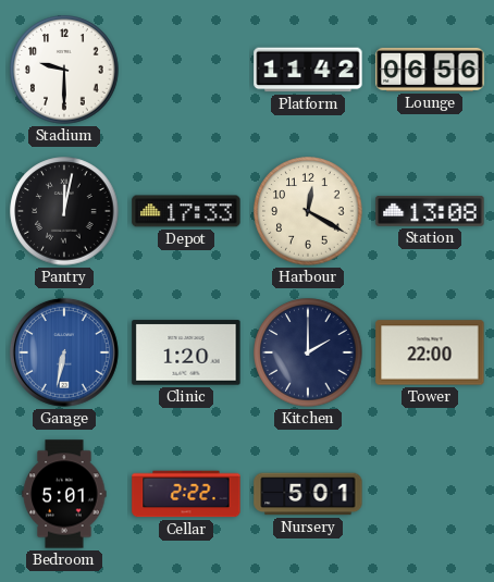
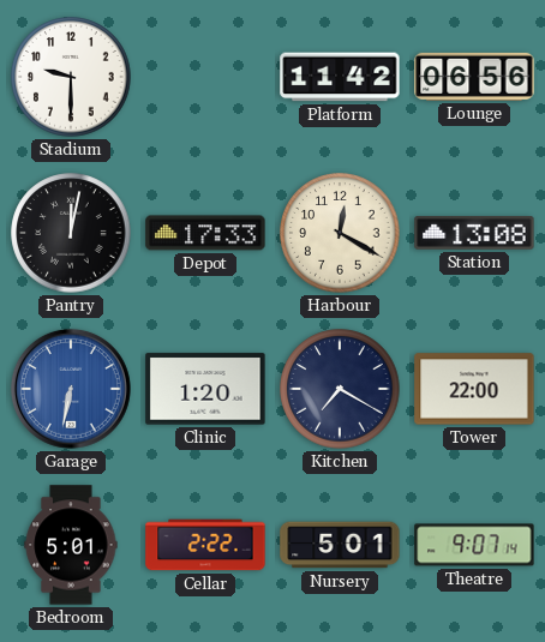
Kitchen: 2:00 -> 7:20 (340, 389)
Theatre: none -> 9:07 (474, 545)
